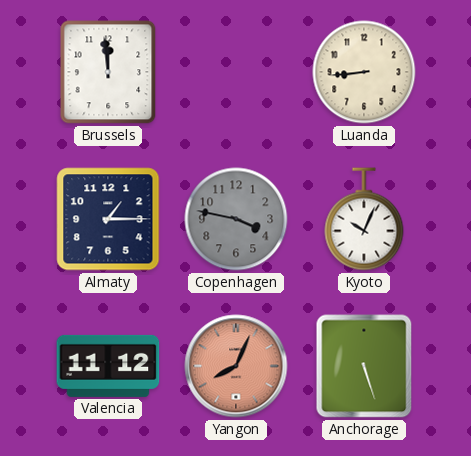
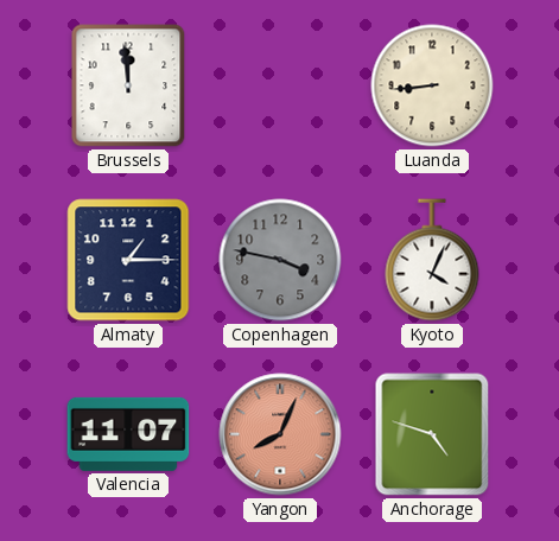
Kyoto: 10:04 -> 4:04 (432, 260)
Valencia: 11:12 -> 11:07 (128, 434)
Anchorage: 5:27 -> 4:48 (432, 434)
